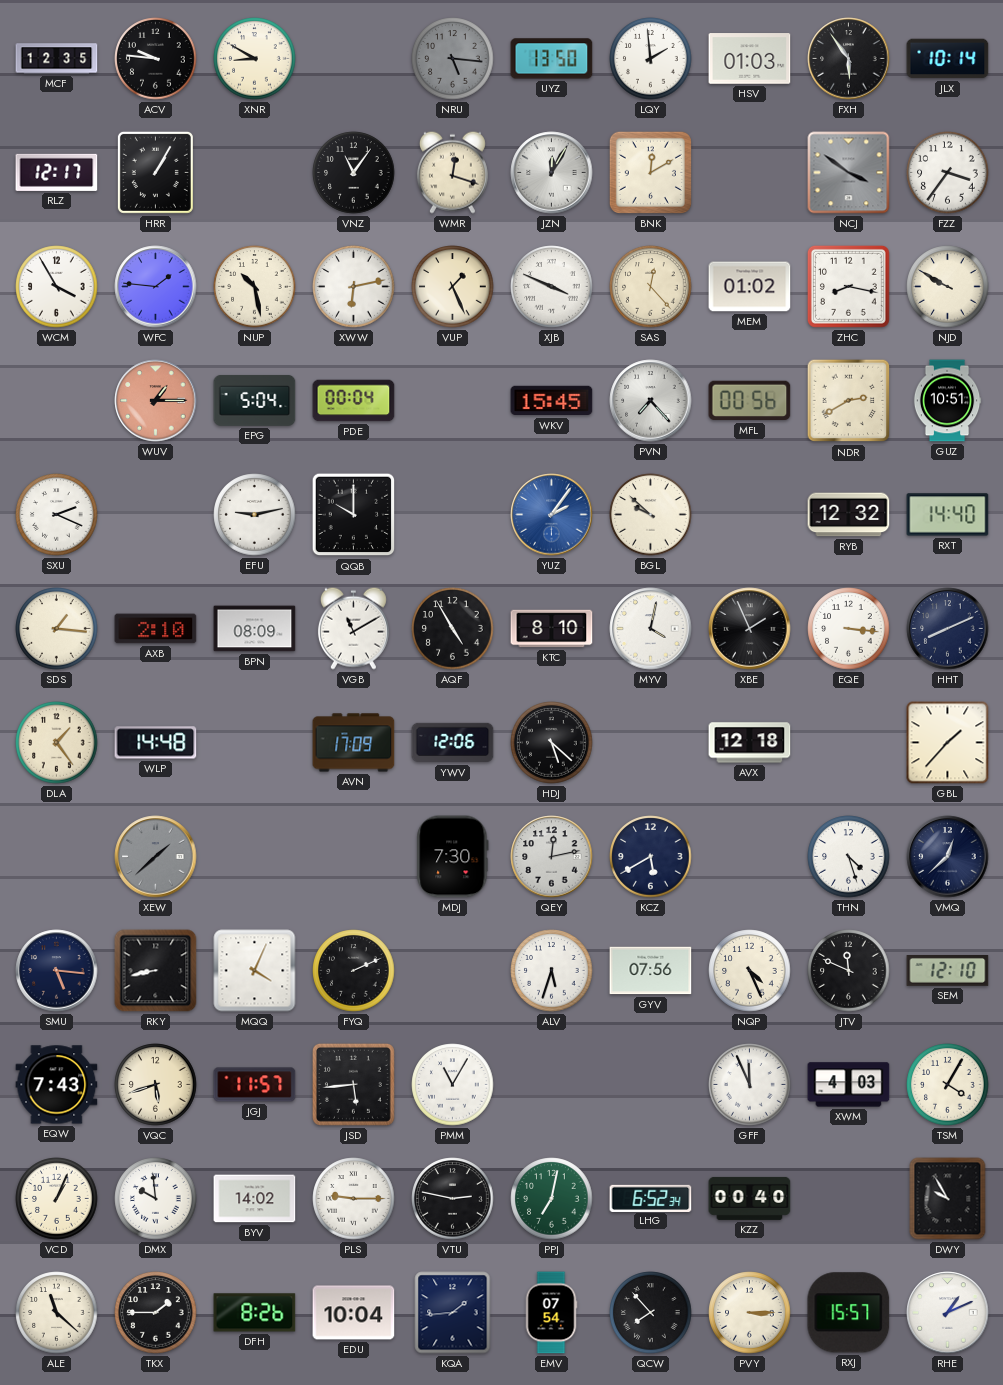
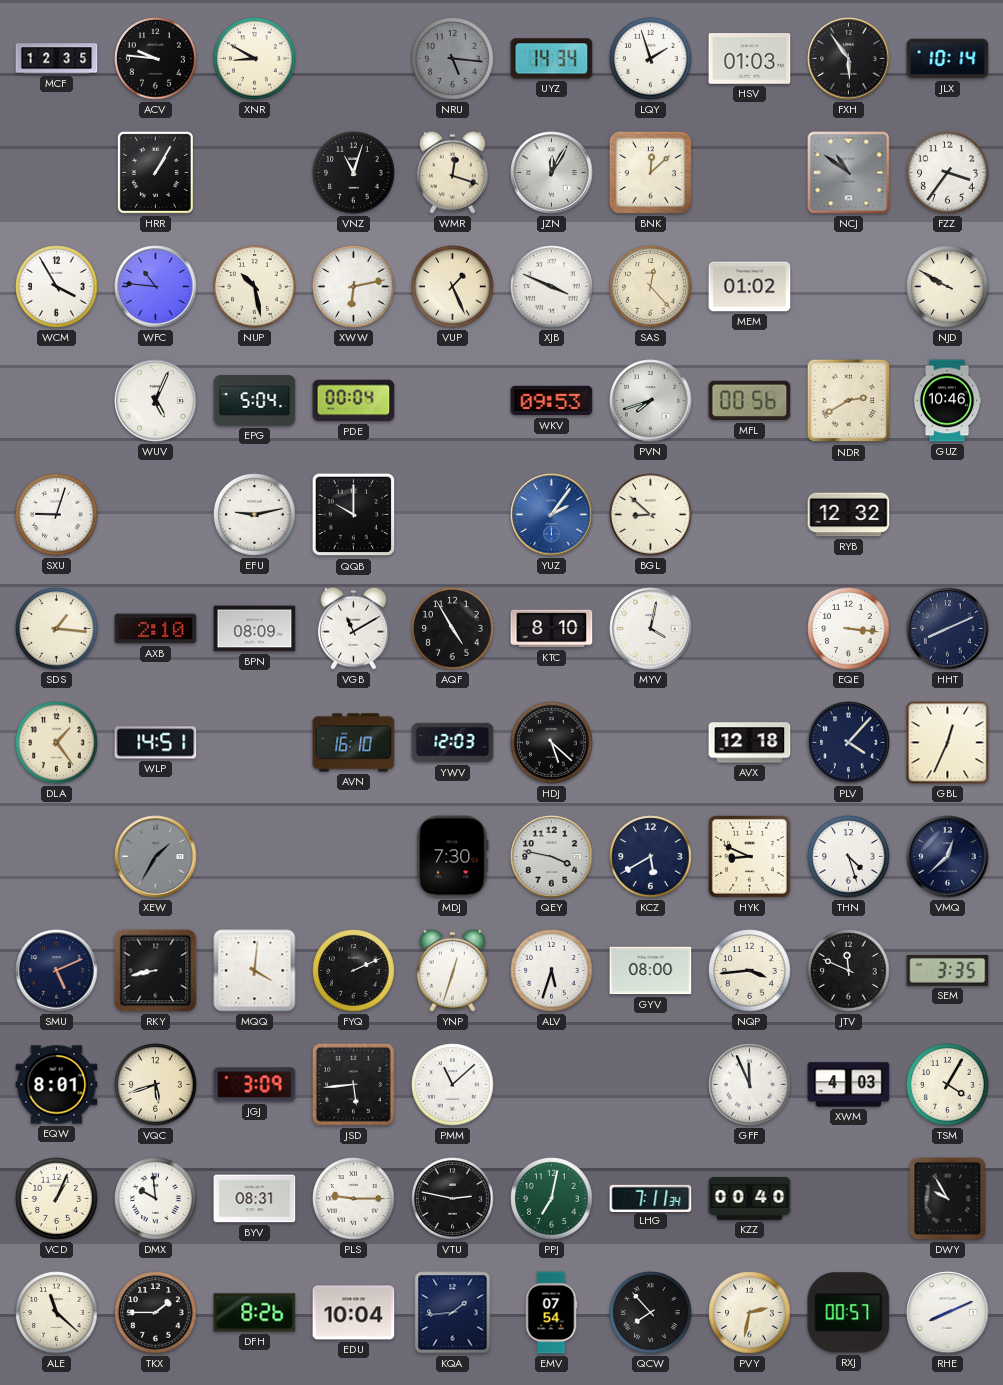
UYZ: 13:50 -> 14:34 (552, 59)
LQY: 1:59 -> 1:57 (651, 59)
RLZ: 12:17 -> none (57, 172)
VNZ: 11:06 -> 11:03 (354, 173)
BNK: 12:10 -> 12:08 (650, 172)
NCJ: 3:51 -> 10:51 (849, 173)
WFC: 1:46 -> 10:46 (156, 287)
ZHC: 8:17 -> none (848, 286)
WUV: 1:15 -> 5:04 (156, 401)
WUV dial: salmon -> white (156, 401)
WKV: 15:45 -> 09:53 (552, 401)
PVN: 7:23 -> 7:42 (651, 401)
GUZ: 10:51 -> 10:46 (947, 401)
SXU: 2:19 -> 9:03 (57, 515)
BGL: 9:52 -> 8:52 (651, 515)
RXT: 14:40 -> none (948, 515)
XBE: 1:56 -> none (750, 629)
WLP: 14:48 -> 14:51 (156, 743)
AVN: 17:09 -> 16:10 (354, 743)
YWV: 12:06 -> 12:03 (453, 743)
PLV: none -> 4:07 (849, 743)
GBL: 1:37 -> 12:34 (948, 743)
XEW: 1:38 -> 1:35 (156, 857)
QEY: 12:13 -> 3:47 (552, 857)
HYK: none -> 8:49 (749, 856)
SMU: 5:16 -> 5:11 (57, 971)
MQQ: 4:04 -> 4:01 (255, 971)
YNP: none -> 12:33 (452, 970)
GYV: 07:56 -> 08:00 (651, 971)
NQP: 4:26 -> 3:44 (750, 971)
SEM: 12:10 -> 3:35 (948, 971)
EQW: 7:43 -> 8:01 (57, 1085)
JGJ: 11:57 -> 3:09 (255, 1085)
PMM: 11:05 -> 11:08 (453, 1085)
BYV: 14:02 -> 08:31 (255, 1199)
LHG: 6:52 -> 7:11 (651, 1198)
PVY: 3:15 -> 2:32 (750, 1313)
RXJ: 15:57 -> 00:57 (849, 1313)
RHE: 1:11 -> 8:11 (948, 1313)
